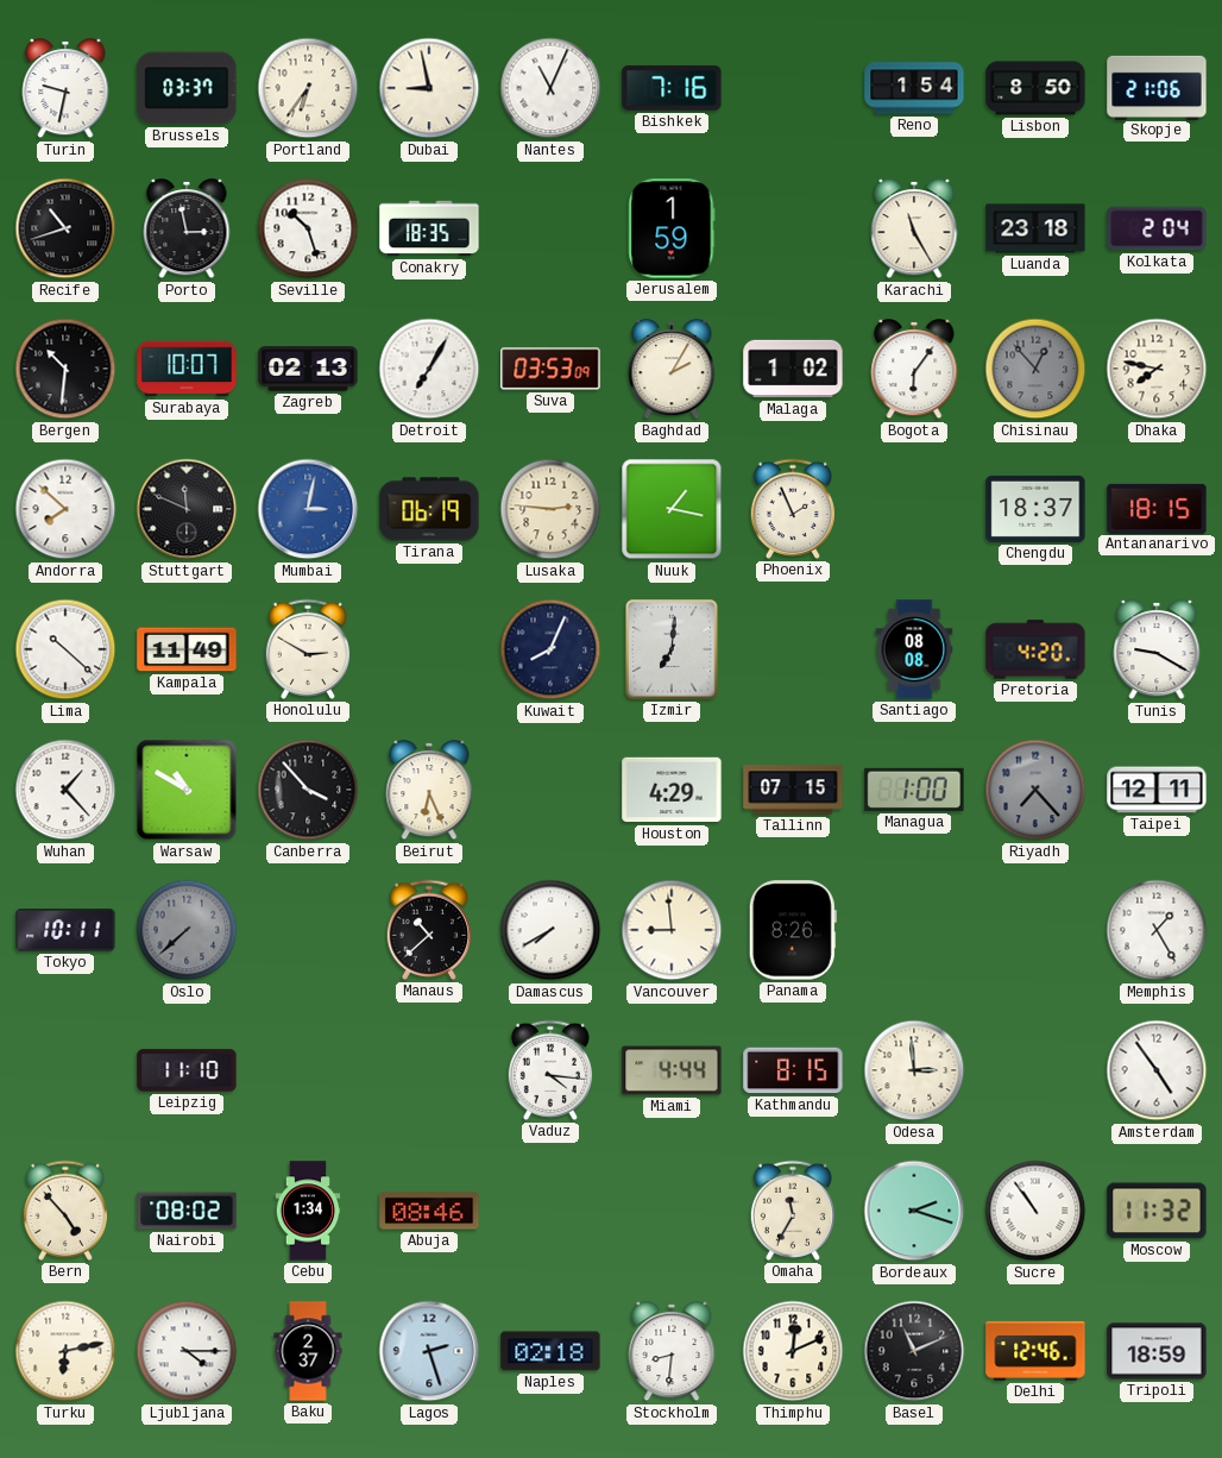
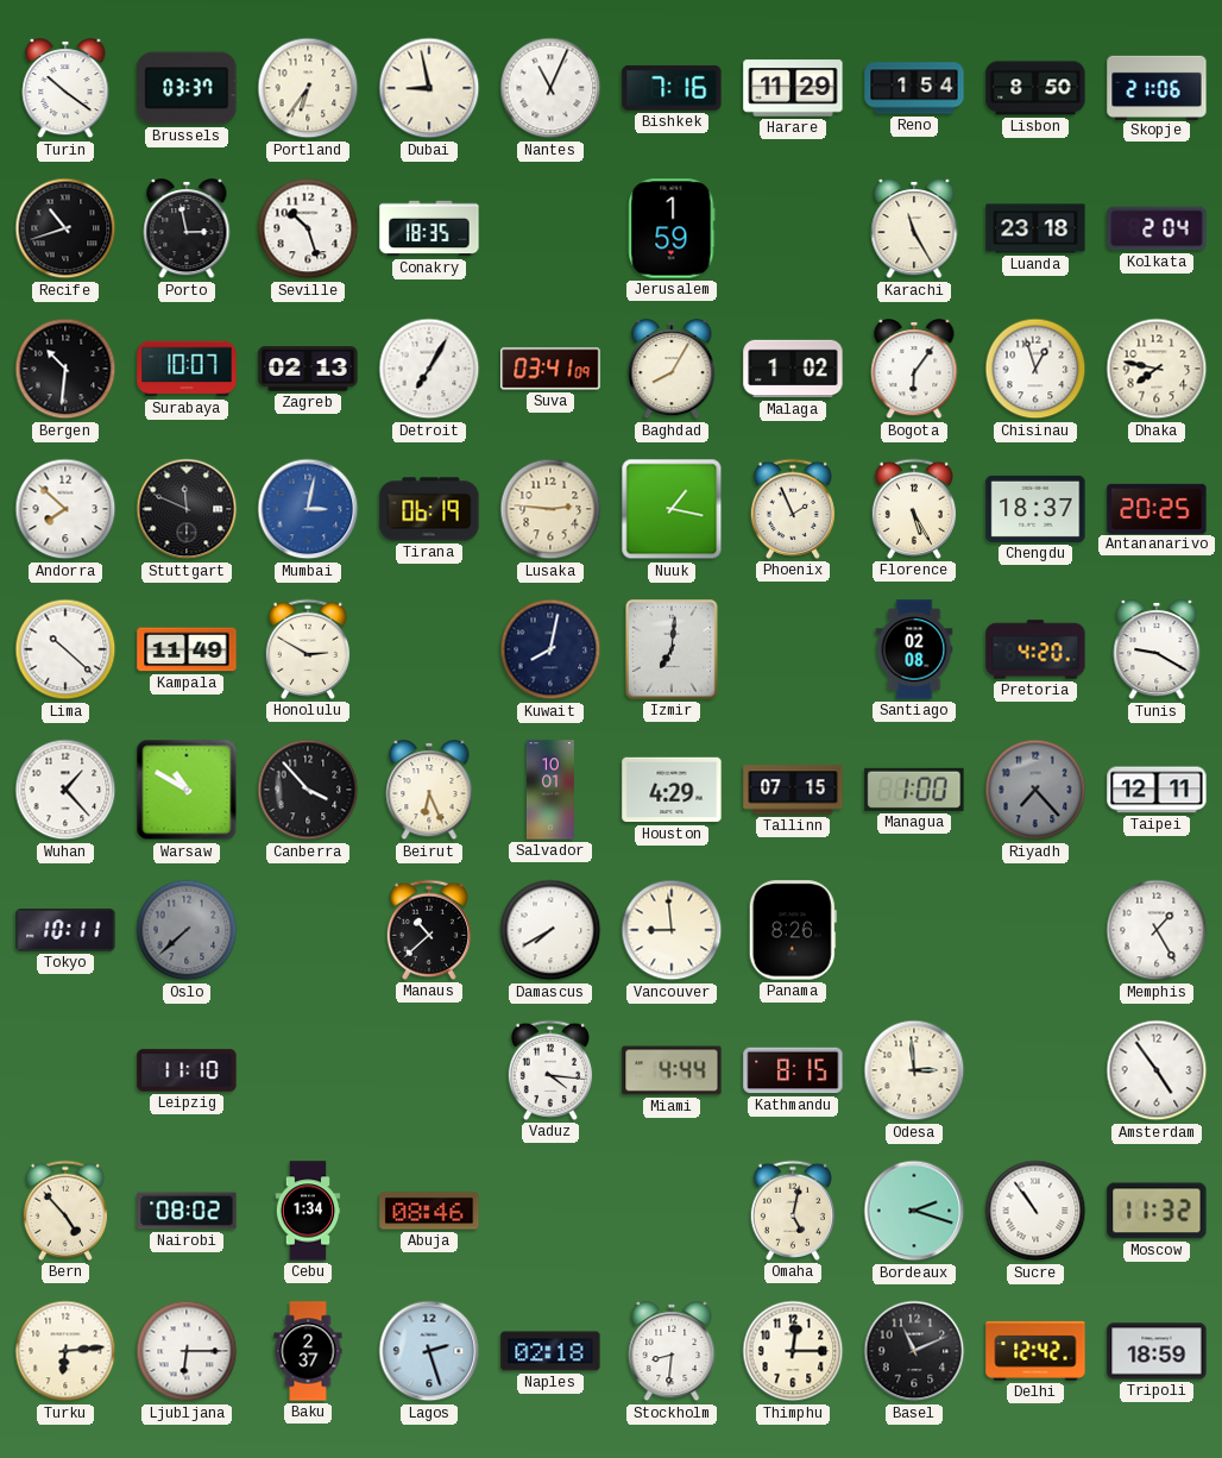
Turin: 9:32 -> 10:21 (65, 89)
Harare: none -> 11:29 (793, 88)
Suva: 03:53 -> 03:41 (550, 369)
Baghdad: 2:05 -> 8:05 (672, 370)
Chisinau: 12:53 -> 12:57 (1035, 369)
Chisinau dial: grey -> white (1035, 369)
Florence: none -> 5:25 (914, 509)
Antananarivo: 18:15 -> 20:25 (1157, 508)
Kuwait: 8:04 -> 8:02 (550, 649)
Santiago: 08:08 -> 02:08 (914, 649)
Salvador: none -> 10:01 (550, 790)
Omaha: 11:35 -> 5:02 (793, 1211)
Turku: 6:13 -> 6:14 (65, 1351)
Ljubljana: 4:15 -> 6:15 (187, 1351)
Thimphu: 12:11 -> 12:15 (793, 1351)
Delhi: 12:46 -> 12:42 (1035, 1351)
